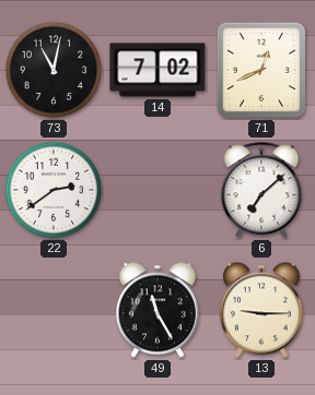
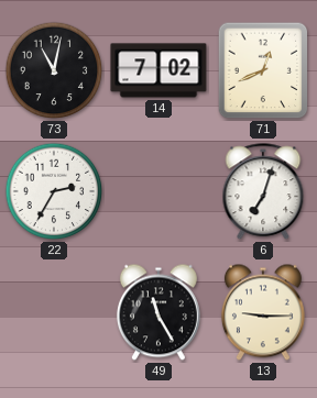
22: 2:39 -> 2:35 (54, 191)
6: 7:08 -> 7:03 (263, 192)
